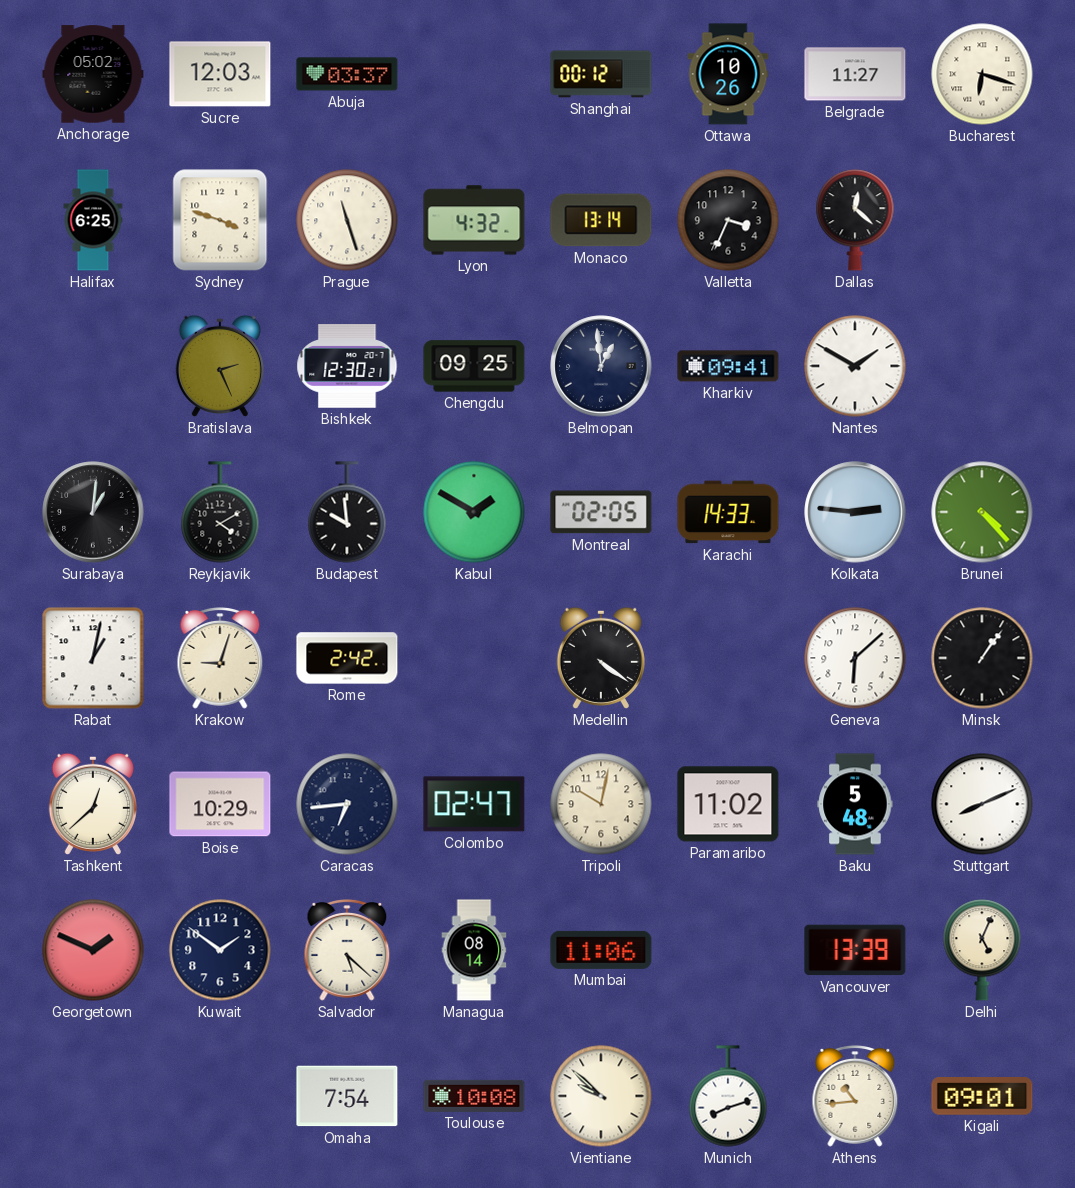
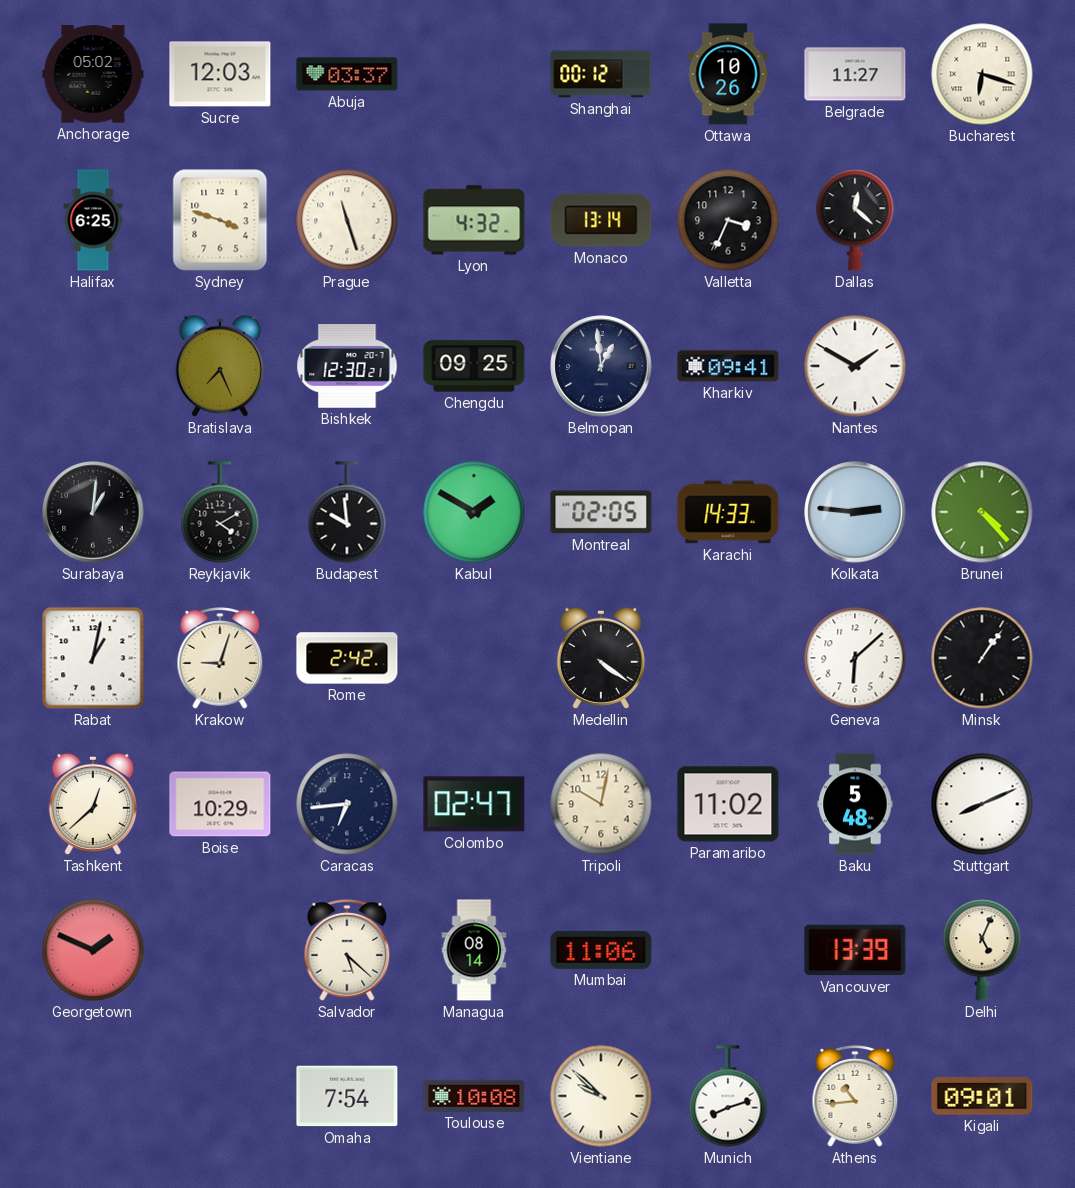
Bratislava: 2:26 -> 7:26 (220, 366)
Kuwait: 1:51 -> none (220, 950)
